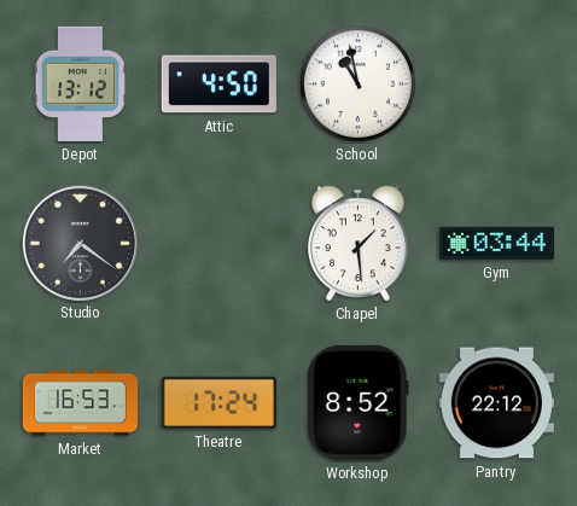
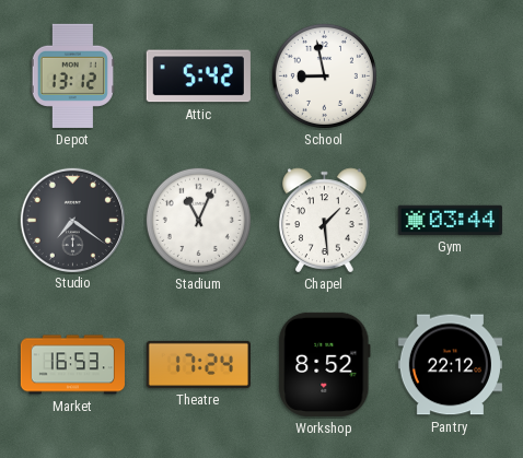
Attic: 4:50 -> 5:42 (198, 77)
School: 10:58 -> 8:58 (324, 75)
Stadium: none -> 11:04 (198, 220)
